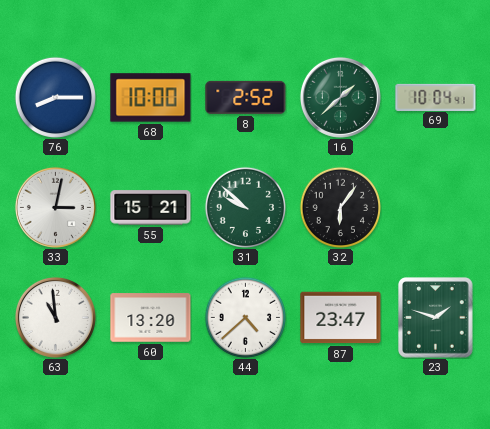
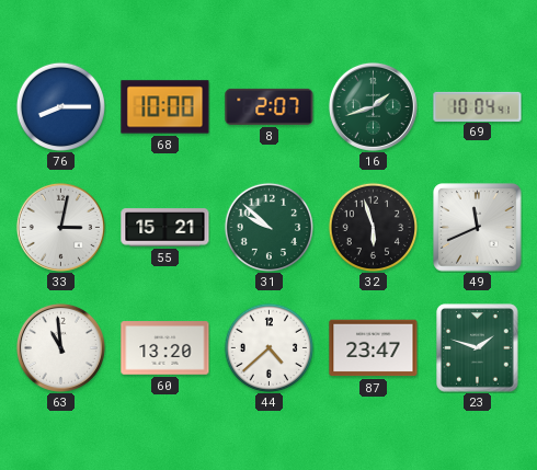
8: 2:52 -> 2:07 (270, 106)
16: 1:38 -> 1:42 (373, 106)
32: 6:06 -> 5:57 (373, 227)
49: none -> 11:41 (478, 228)
